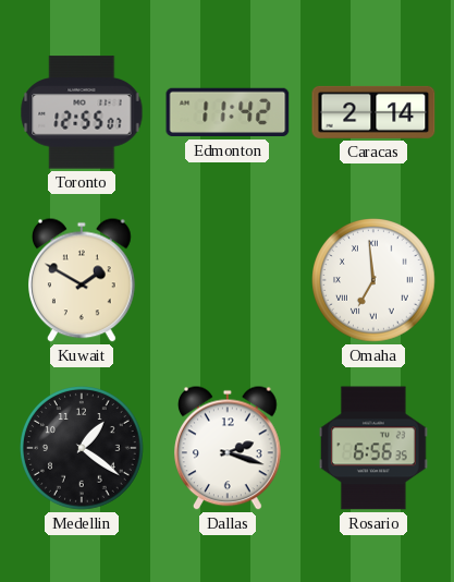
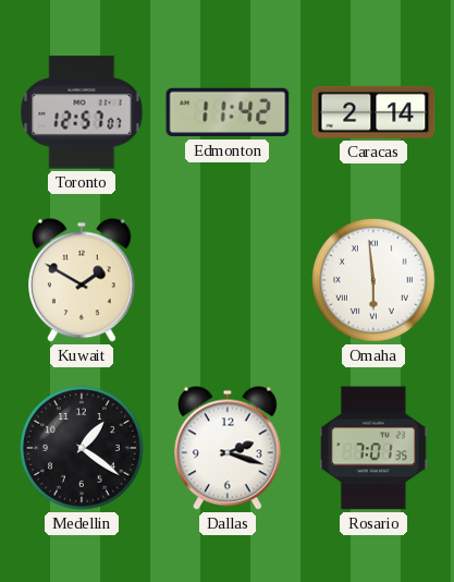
Toronto: 12:55 -> 12:57 (82, 112)
Omaha: 6:59 -> 5:59 (373, 280)
Rosario: 6:56 -> 7:01 (375, 448)
